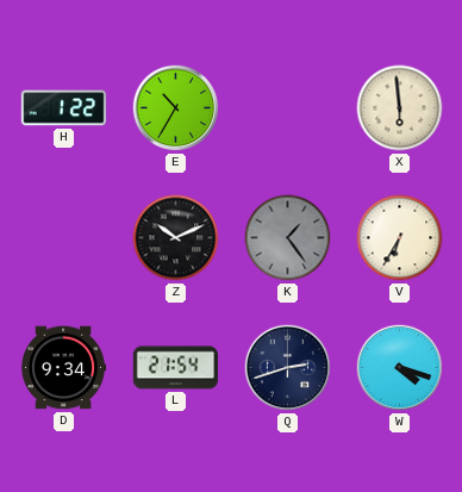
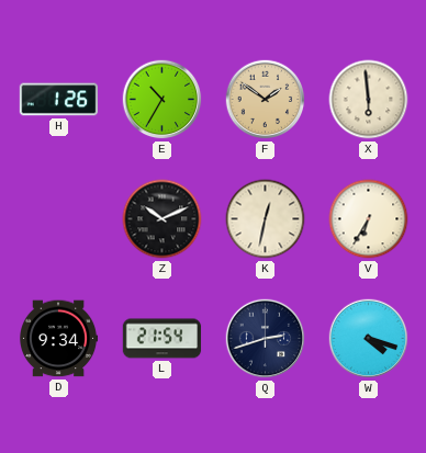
H: 1:22 -> 1:26 (59, 100)
F: none -> 1:51 (266, 100)
K: 1:24 -> 12:32 (266, 219)
K dial: grey -> cream (266, 219)
